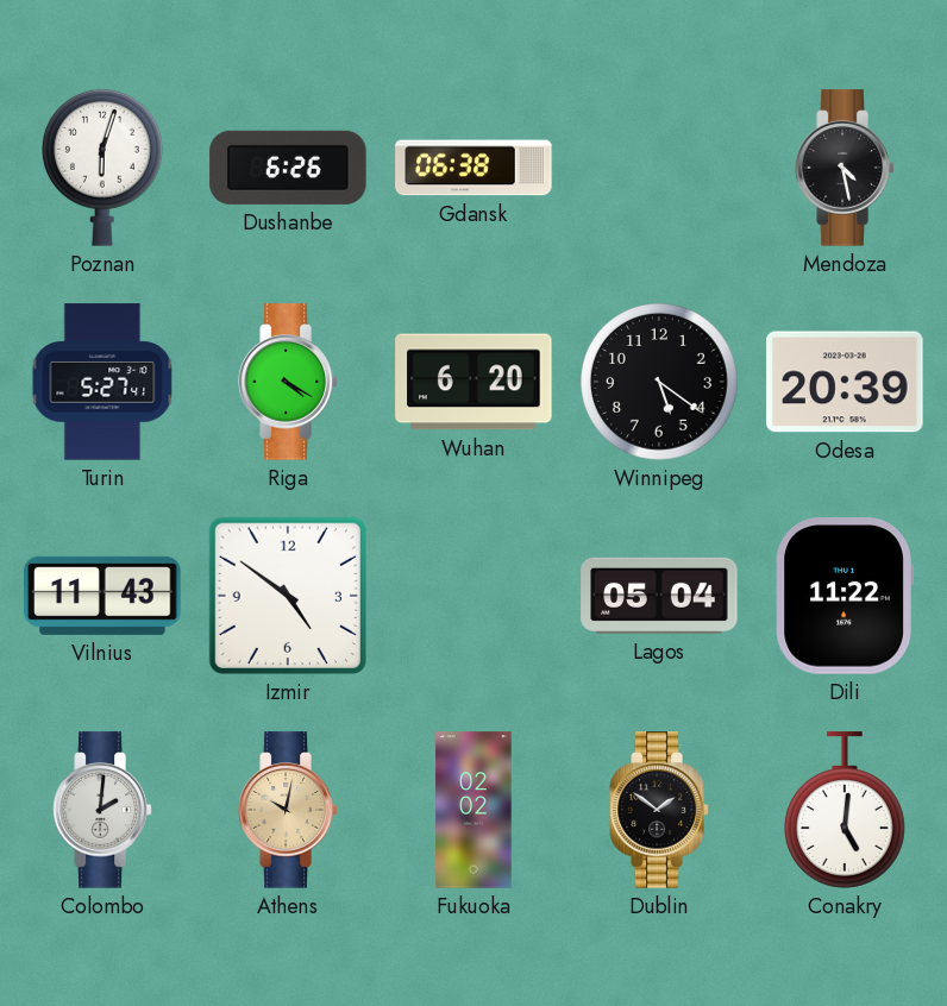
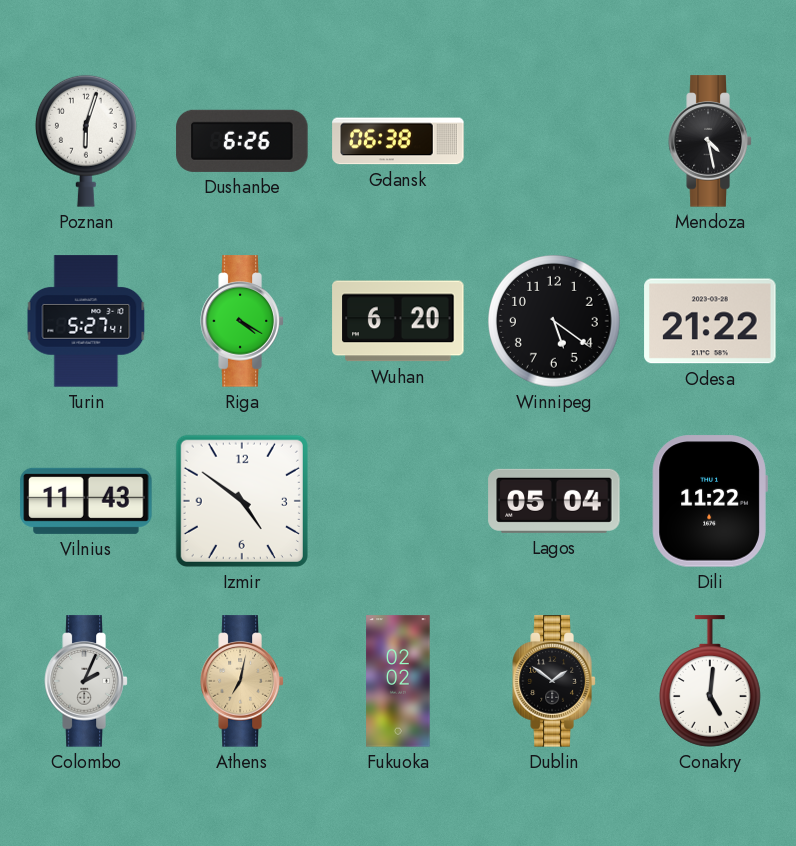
Odesa: 20:39 -> 21:22 (710, 321)
Colombo: 2:01 -> 2:04 (86, 681)
Athens: 10:02 -> 7:02 (242, 681)
